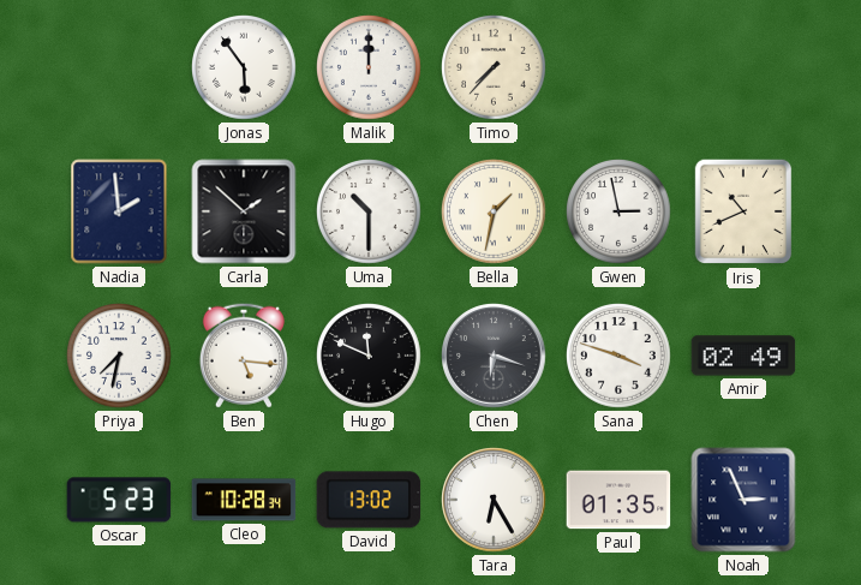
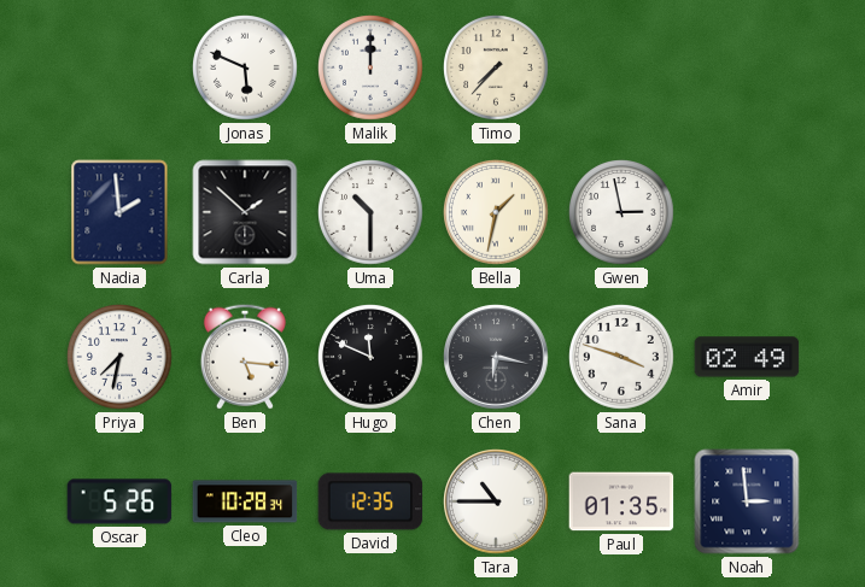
Jonas: 5:54 -> 5:49 (245, 67)
Iris: 10:41 -> none (743, 211)
Chen: 6:18 -> 6:17 (496, 357)
Oscar: 5:23 -> 5:26 (119, 501)
David: 13:02 -> 12:35 (370, 501)
Tara: 6:25 -> 10:45 (496, 501)
Noah: 2:56 -> 2:59 (747, 501)
